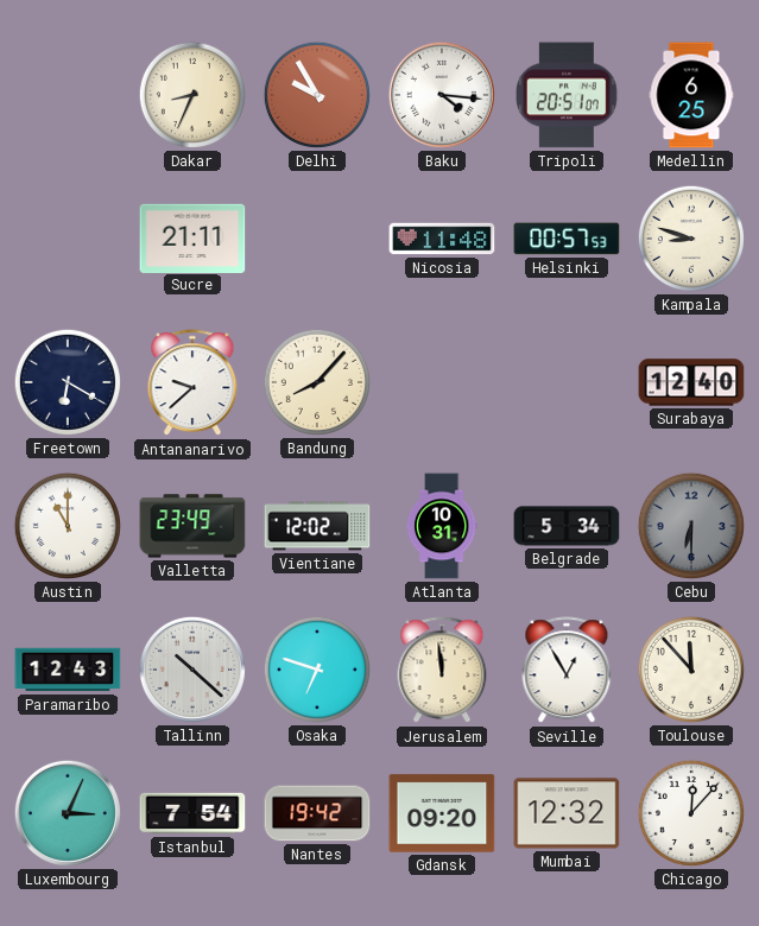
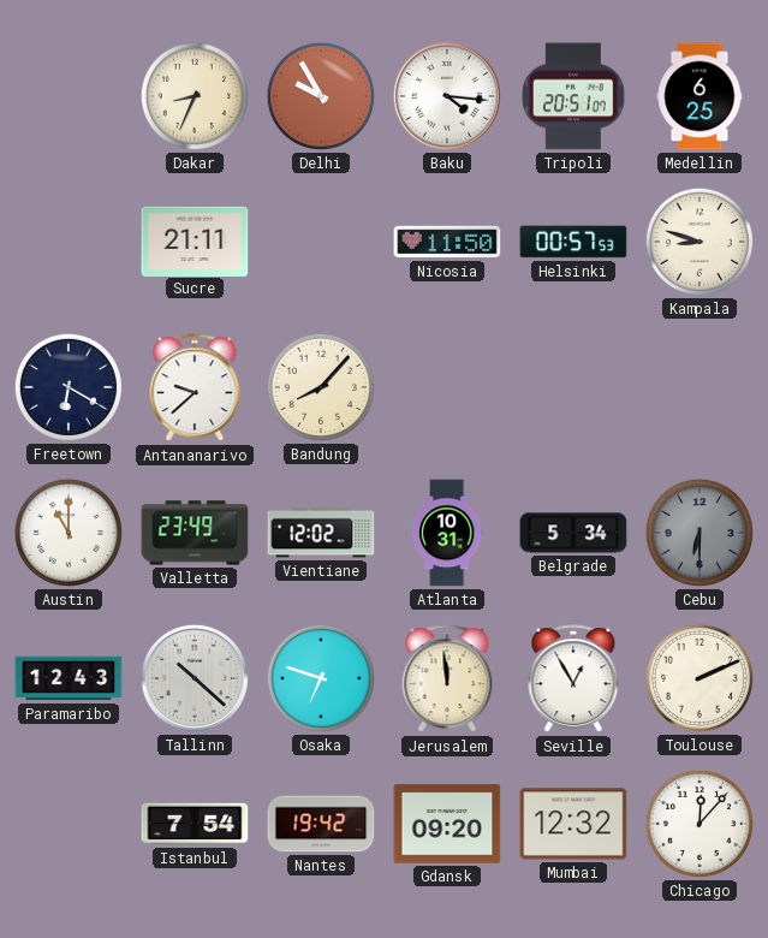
Nicosia: 11:48 -> 11:50 (447, 242)
Surabaya: 12:40 -> none (691, 382)
Toulouse: 11:53 -> 2:11 (699, 678)
Luxembourg: 3:04 -> none (68, 813)
